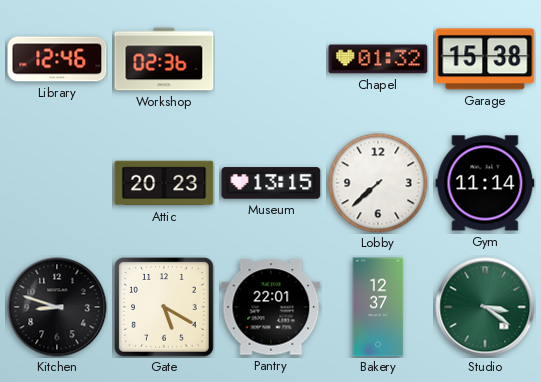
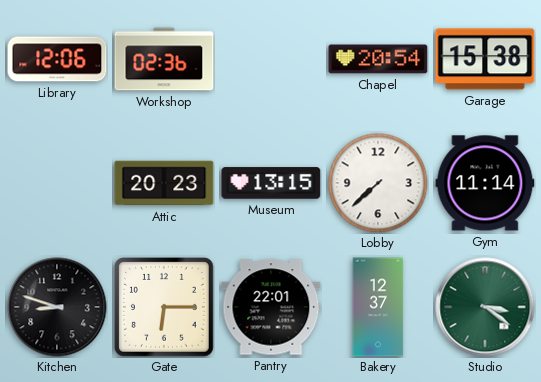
Library: 12:46 -> 12:06 (57, 59)
Chapel: 01:32 -> 20:54 (378, 59)
Gate: 5:20 -> 6:15 (165, 308)
